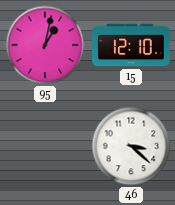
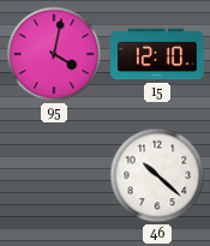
95: 1:02 -> 4:02 (54, 54)
46: 3:22 -> 10:22 (157, 175)
